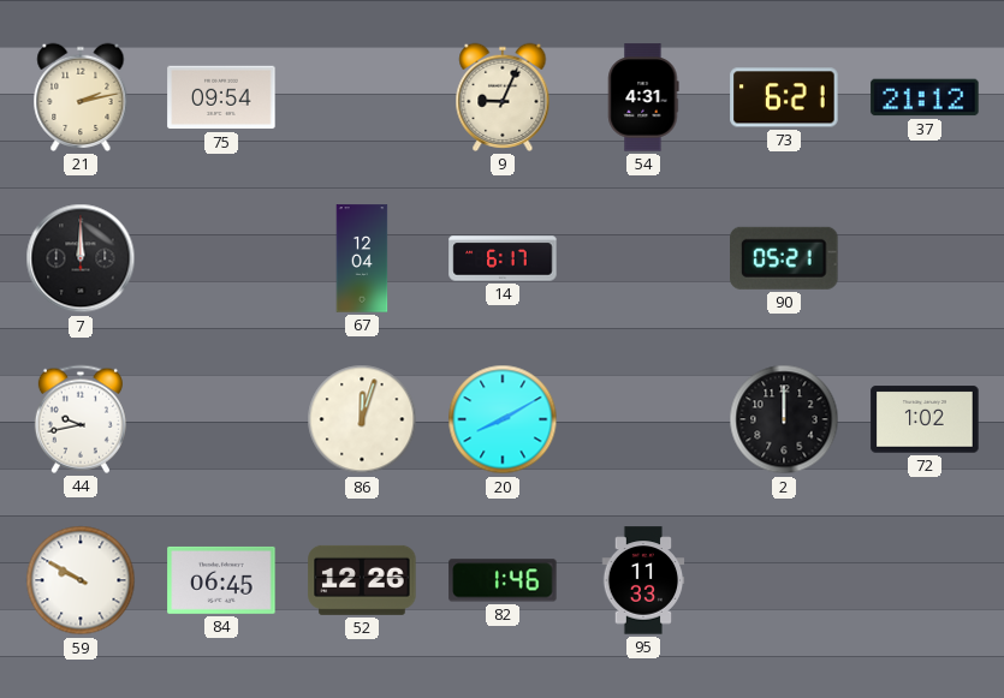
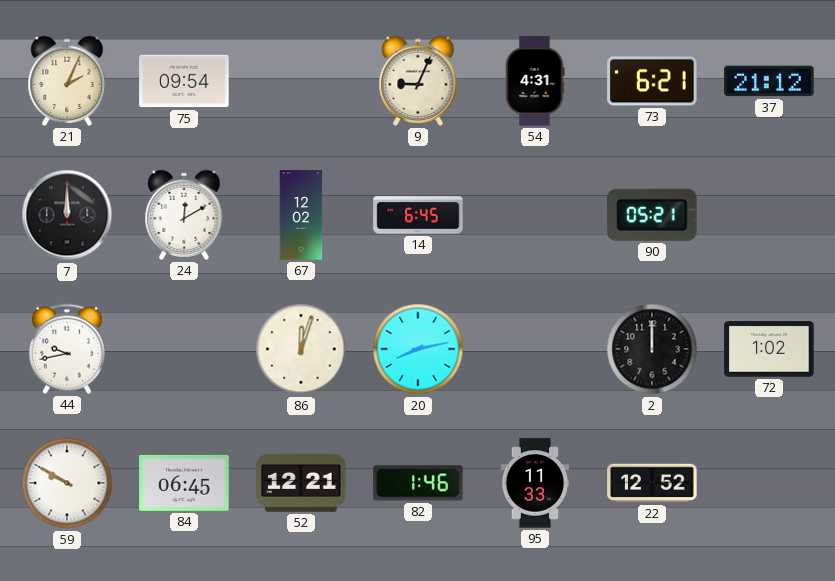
21: 2:13 -> 2:04 (67, 81)
24: none -> 12:10 (184, 215)
67: 12:04 -> 12:02 (301, 215)
14: 6:17 -> 6:45 (418, 215)
20: 8:10 -> 8:13 (418, 349)
52: 12:26 -> 12:21 (301, 483)
22: none -> 12:52 (652, 483)
